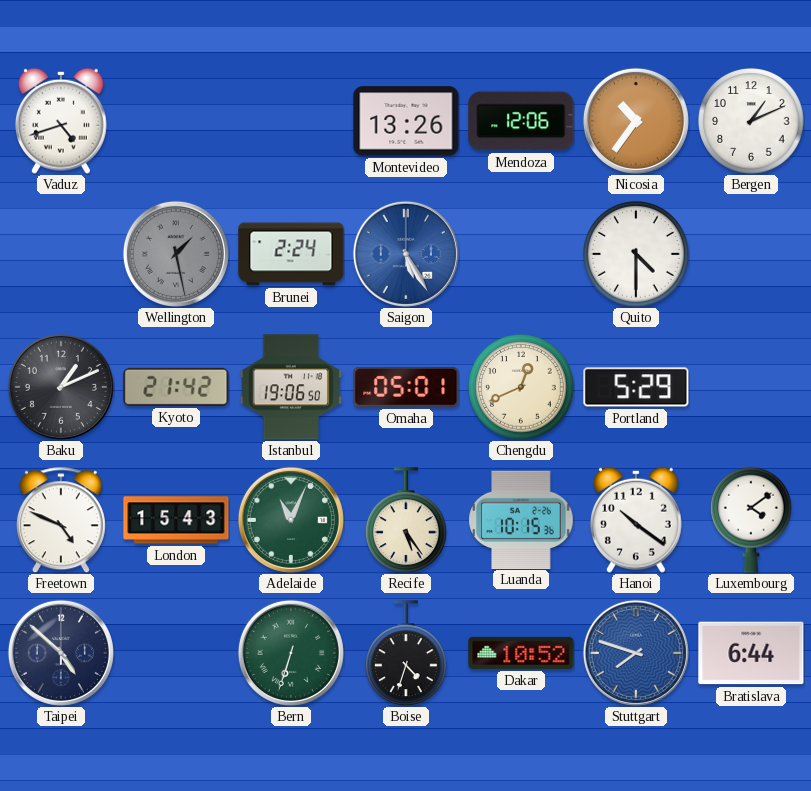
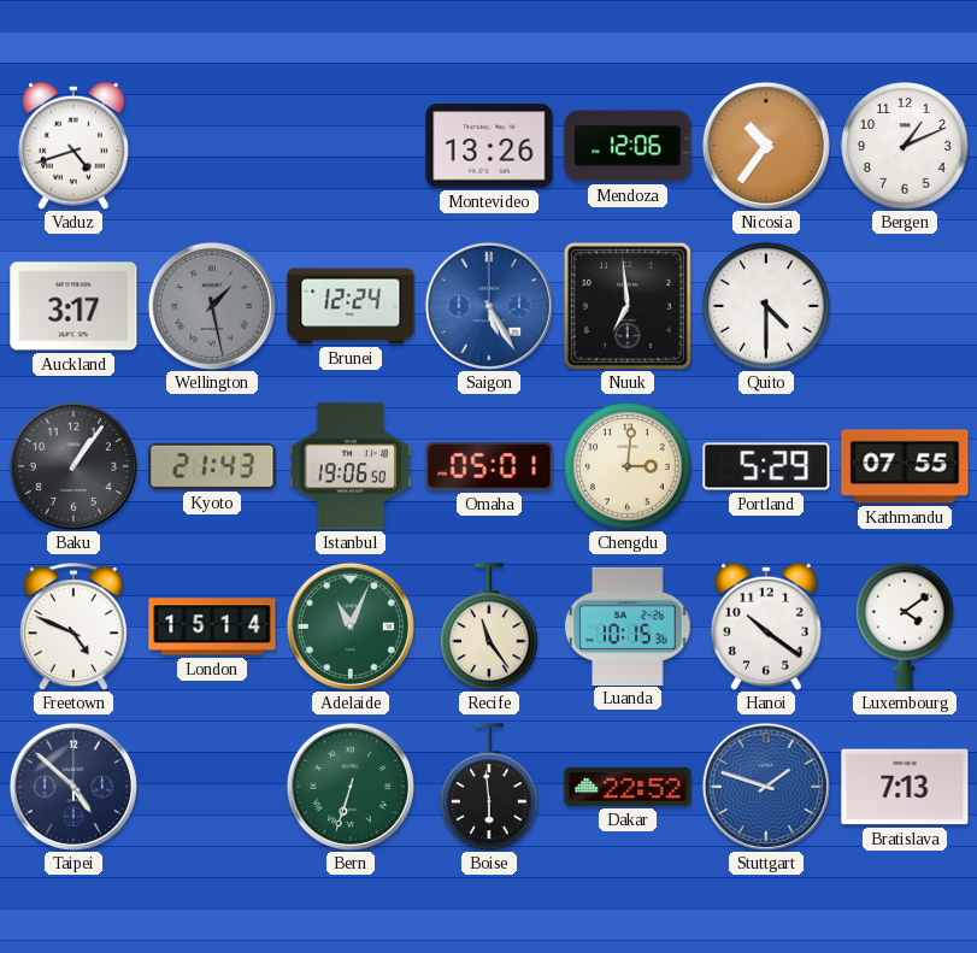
Auckland: none -> 3:17 (73, 306)
Brunei: 2:24 -> 12:24 (351, 306)
Nuuk: none -> 6:59 (628, 306)
Baku: 1:11 -> 1:06 (73, 466)
Kyoto: 21:42 -> 21:43 (212, 466)
Chengdu: 12:41 -> 3:01 (628, 466)
Kathmandu: none -> 07:55 (905, 466)
London: 15:43 -> 15:14 (212, 626)
Recife: 5:24 -> 11:24 (490, 626)
Boise: 4:33 -> 5:59 (490, 787)
Dakar: 10:52 -> 22:52 (628, 787)
Stuttgart: 7:48 -> 1:48 (766, 787)
Bratislava: 6:44 -> 7:13 (905, 787)
